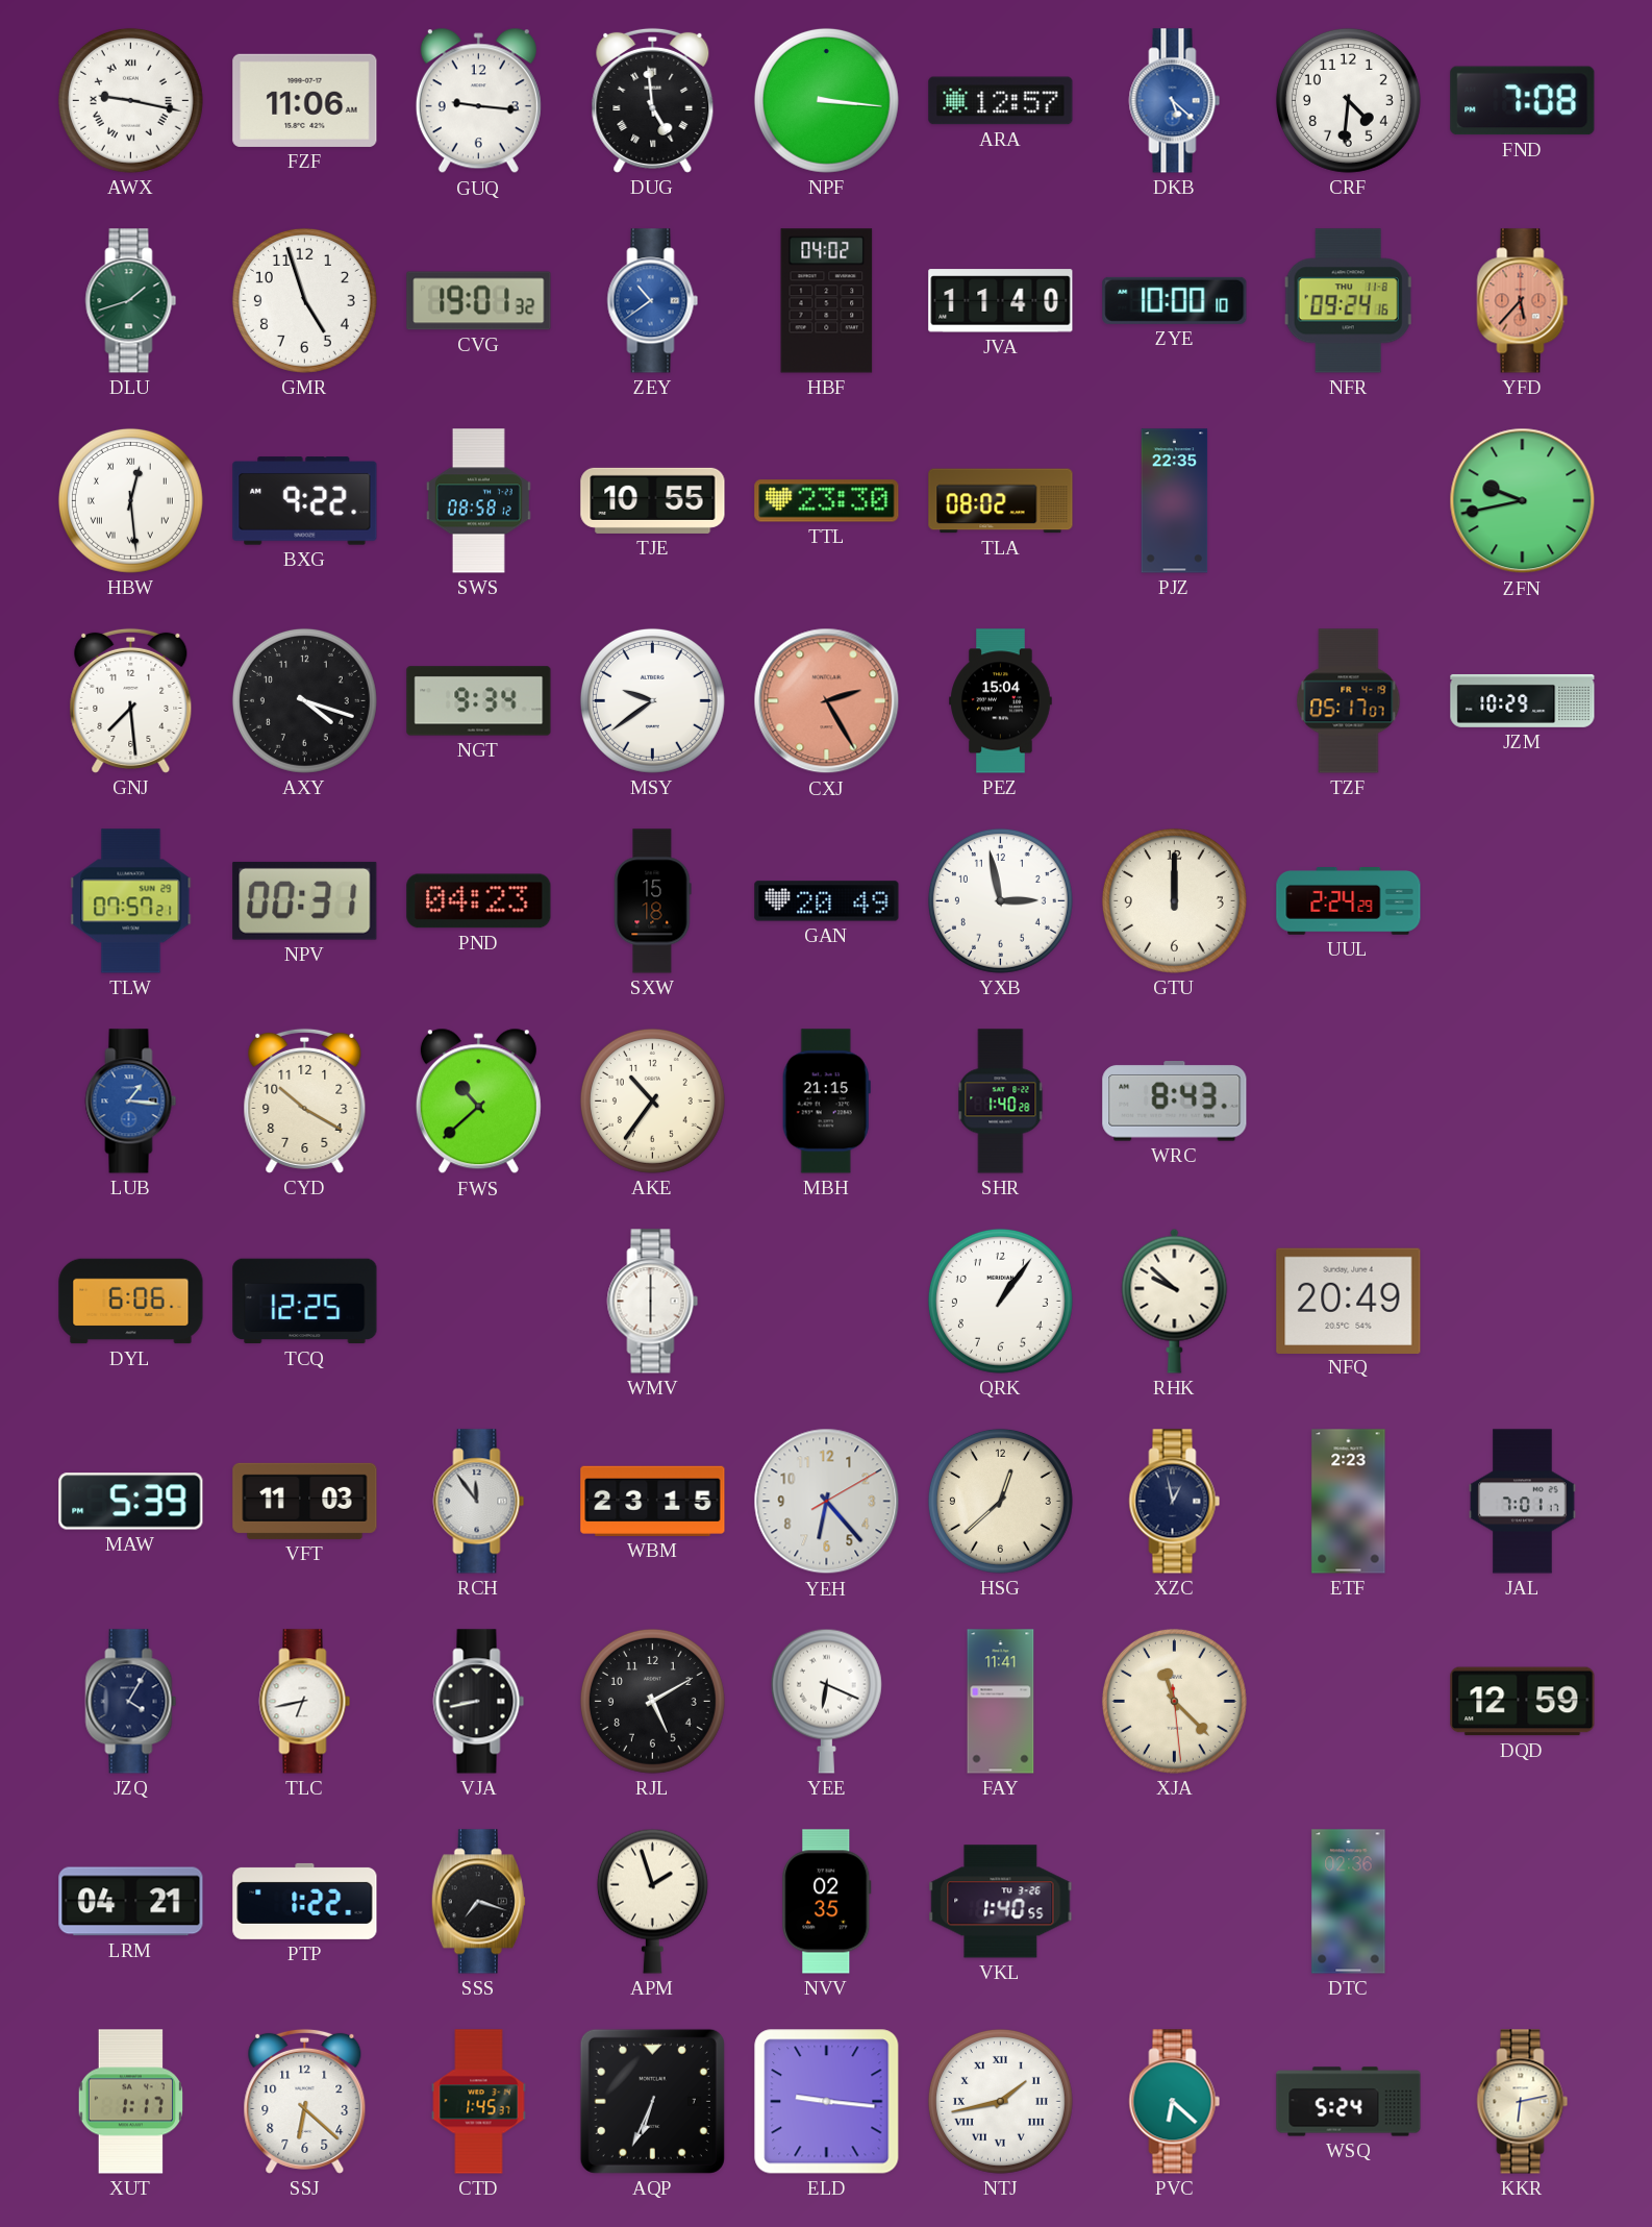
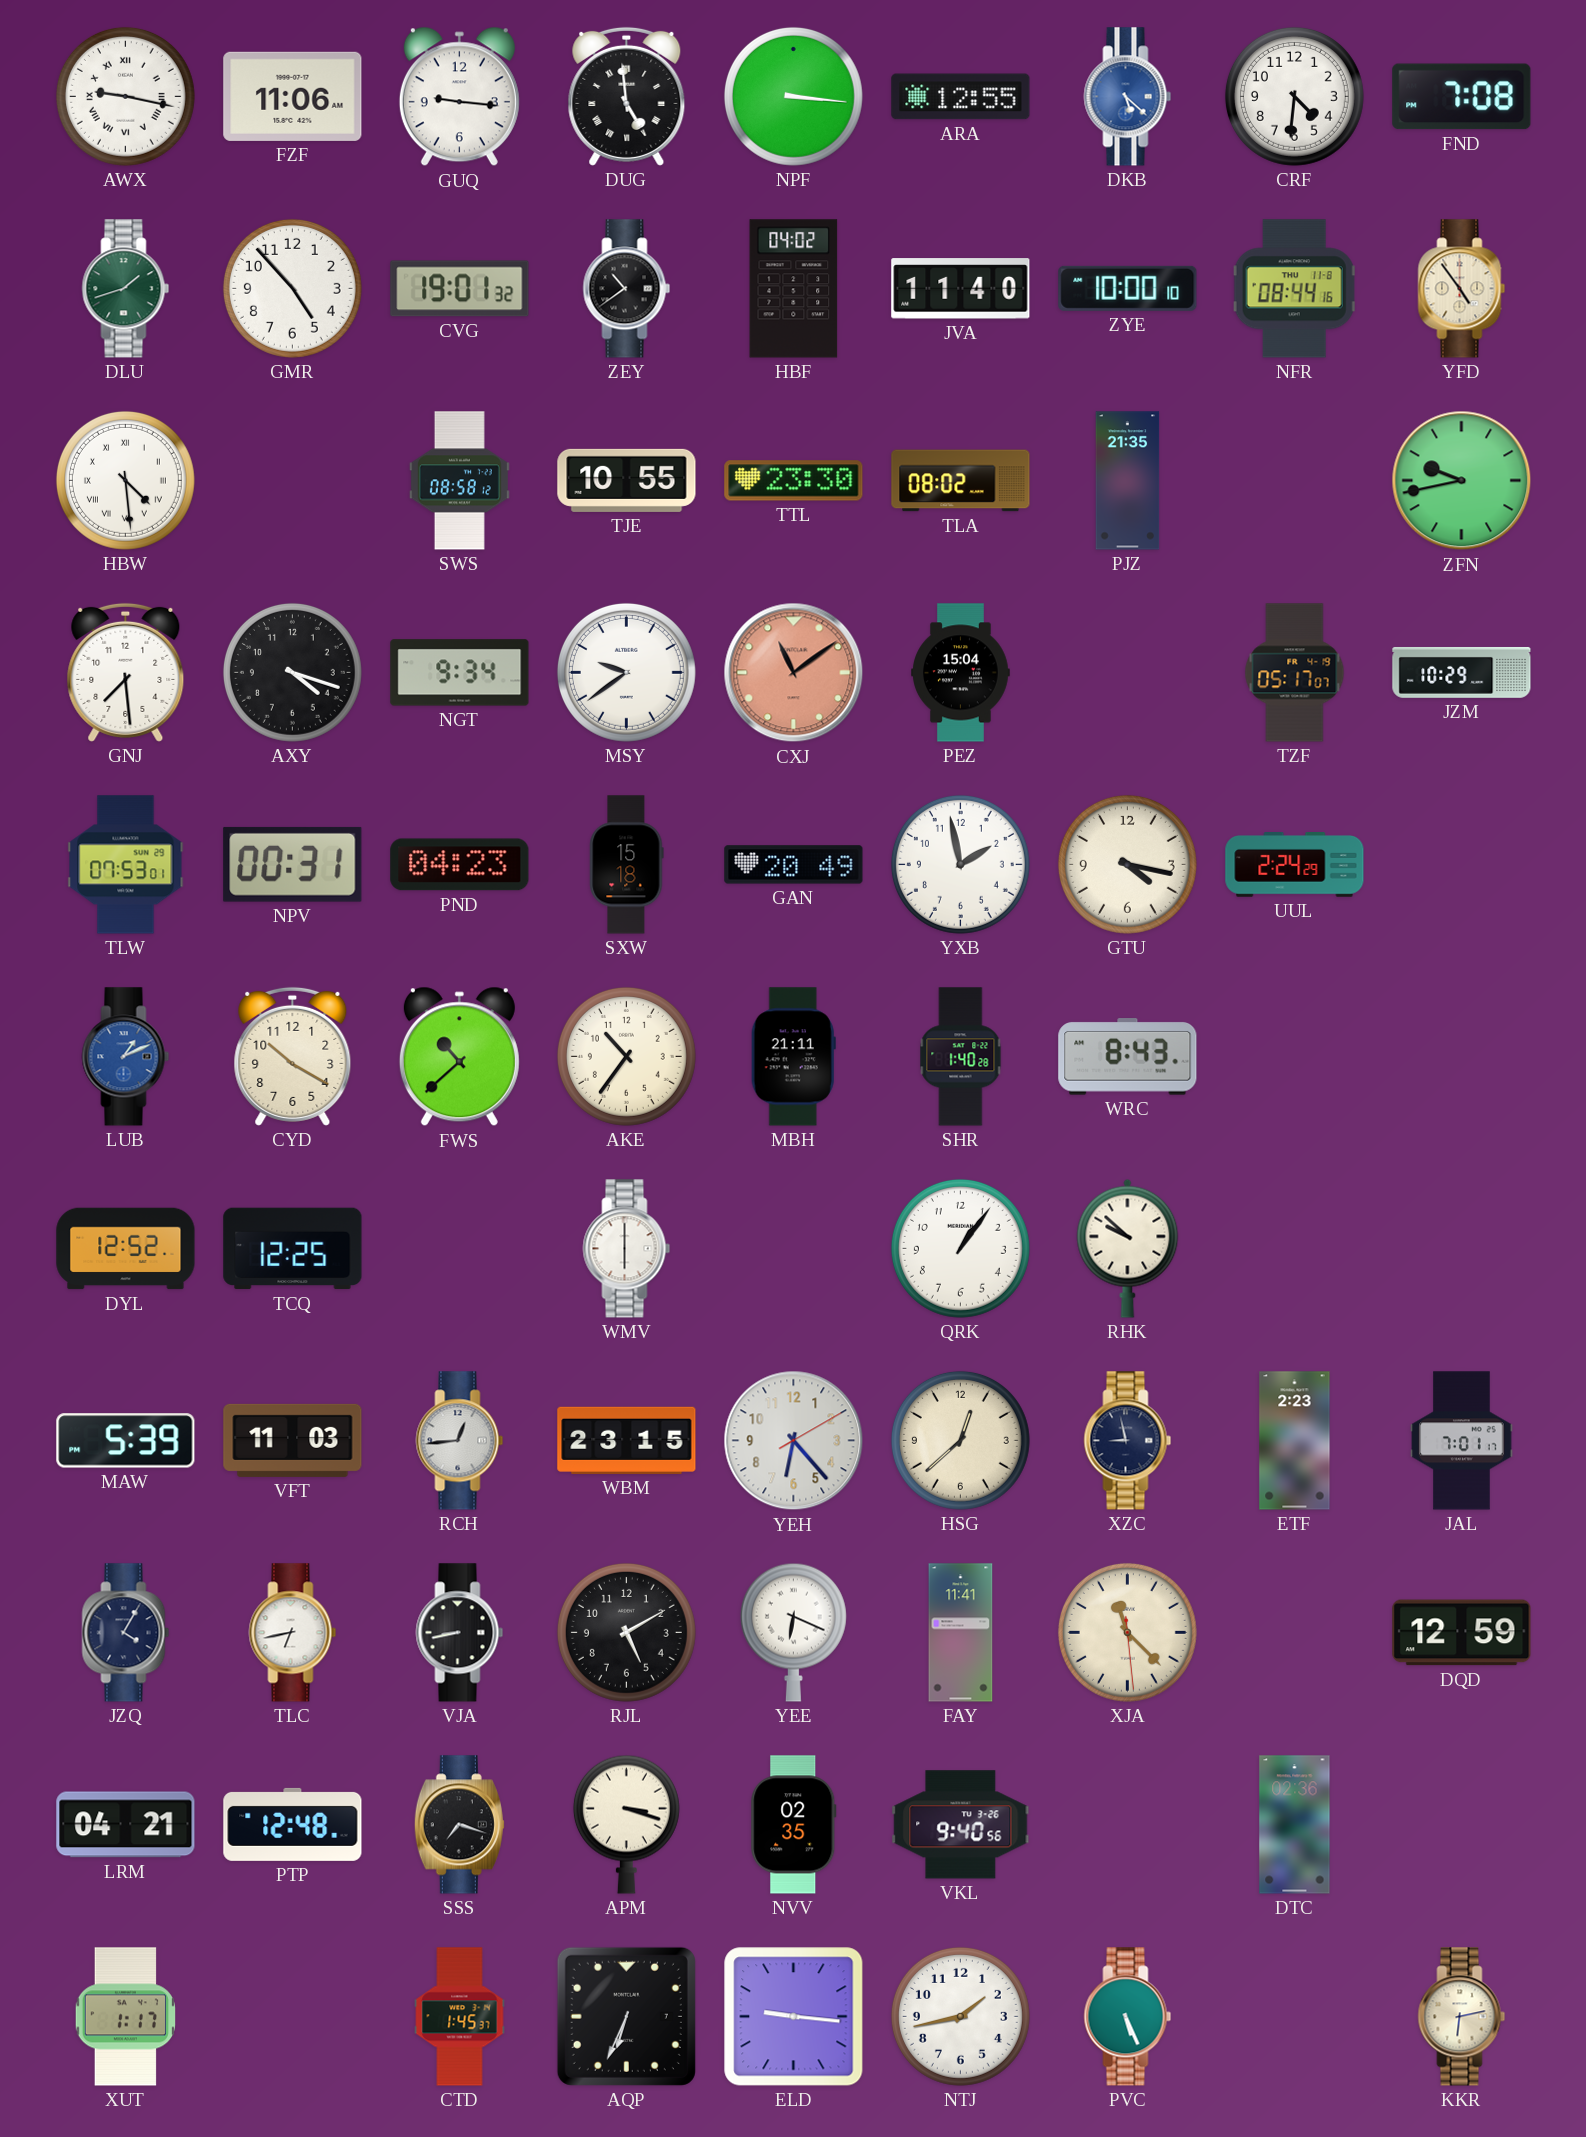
ARA: 12:57 -> 12:55 (961, 97)
GMR: 4:57 -> 4:53 (292, 288)
ZEY dial: blue -> black (627, 289)
NFR: 09:24 -> 08:44 (1295, 289)
YFD: 5:37 -> 4:54 (1462, 289)
YFD dial: salmon -> cream (1462, 289)
HBW: 12:29 -> 4:29 (125, 480)
BXG: 9:22 -> none (305, 501)
PJZ: 22:35 -> 21:35 (1128, 481)
CXJ: 2:25 -> 11:09 (794, 673)
TLW: 07:57 -> 07:53 (126, 865)
YXB: 2:58 -> 1:58 (960, 864)
GTU: 12:00 -> 4:17 (1127, 864)
LUB: 1:16 -> 1:11 (126, 1057)
MBH: 21:15 -> 21:11 (793, 1057)
DYL: 6:06 -> 12:52 (126, 1249)
NFQ: 20:49 -> none (1349, 1301)
RCH: 11:54 -> 12:44 (460, 1441)
XZC: 12:58 -> 8:58 (1128, 1441)
PTP: 1:22 -> 12:48 (293, 1824)
APM: 1:57 -> 3:18 (626, 1824)
VKL: 1:40 -> 9:40 (961, 1825)
SSJ: 6:22 -> none (305, 2101)
NTJ numerals: Roman -> Arabic (960, 2016)
PVC: 6:22 -> 5:26 (1128, 2017)
WSQ: 5:24 -> none (1349, 2102)
